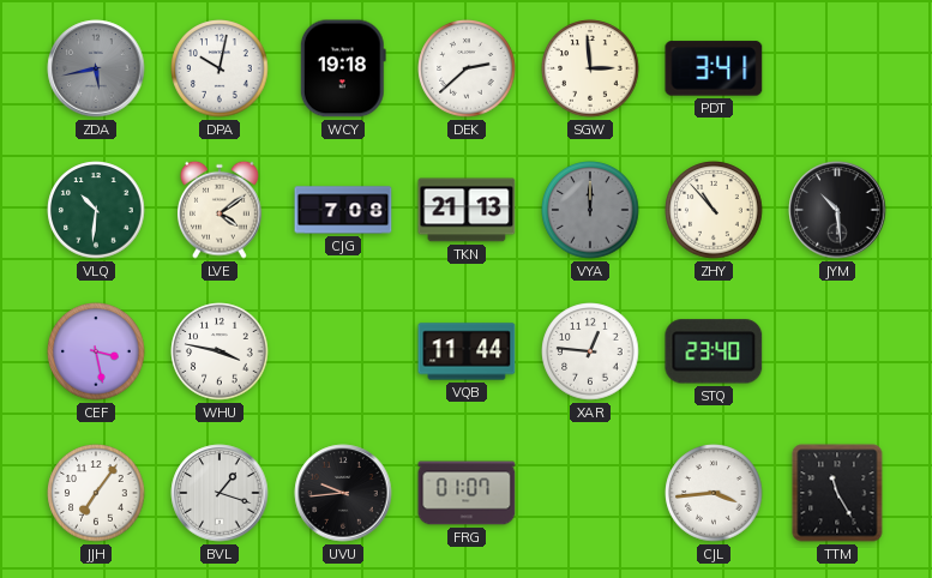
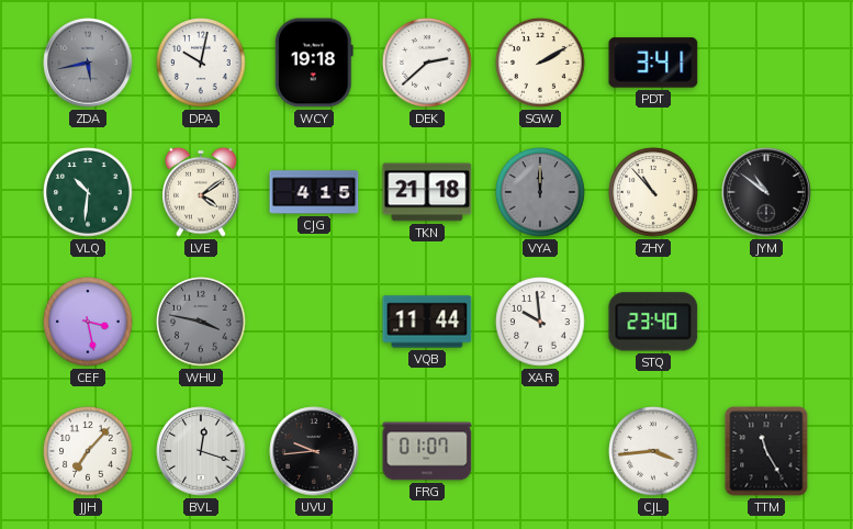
SGW: 2:59 -> 2:10 (540, 63)
CJG: 7:08 -> 4:15 (314, 192)
TKN: 21:13 -> 21:18 (427, 192)
JYM: 10:29 -> 10:51 (766, 192)
WHU dial: white -> grey (201, 322)
XAR: 12:46 -> 9:59 (540, 322)
JJH: 7:06 -> 7:07 (88, 451)
BVL: 1:18 -> 12:18 (201, 451)
